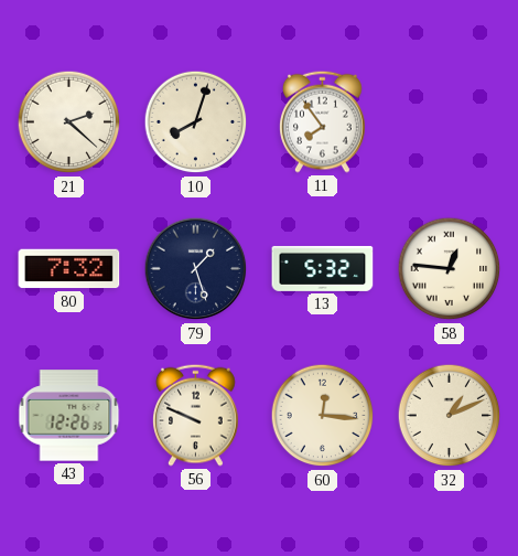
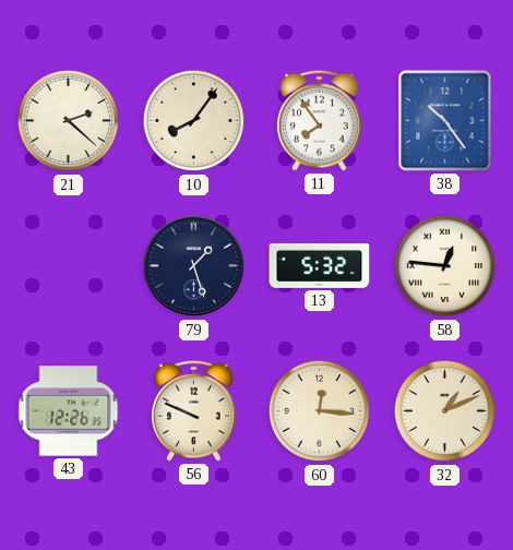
10: 8:03 -> 8:06 (194, 121)
38: none -> 10:24 (445, 121)
80: 7:32 -> none (69, 269)
